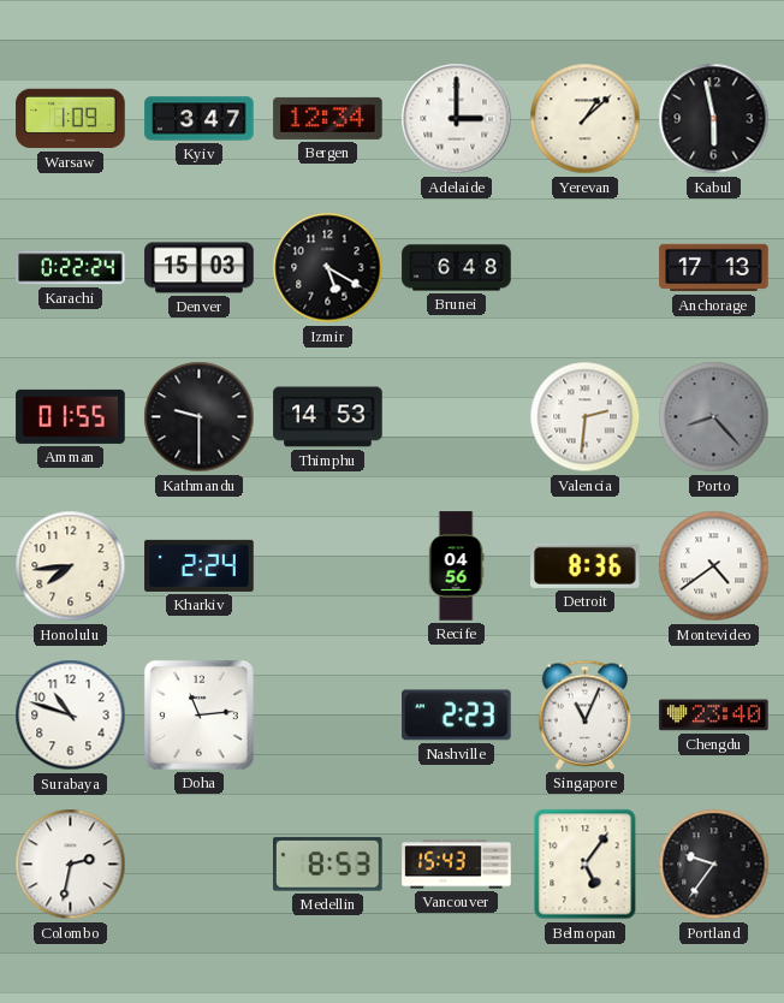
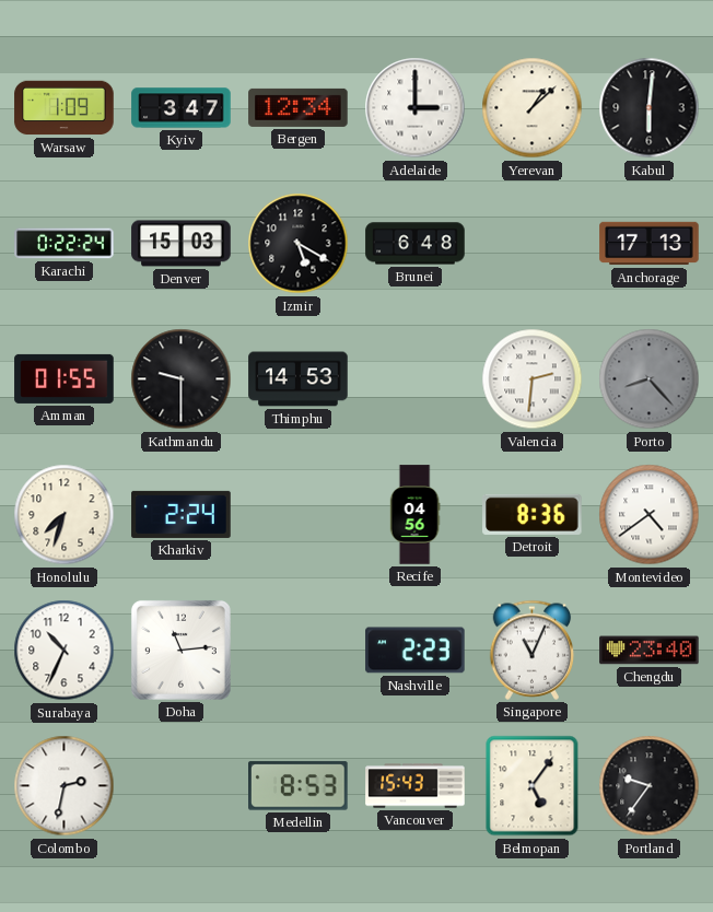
Kabul: 5:58 -> 6:01 (650, 108)
Honolulu: 7:44 -> 7:33 (65, 515)
Surabaya: 10:48 -> 10:34 (65, 651)
